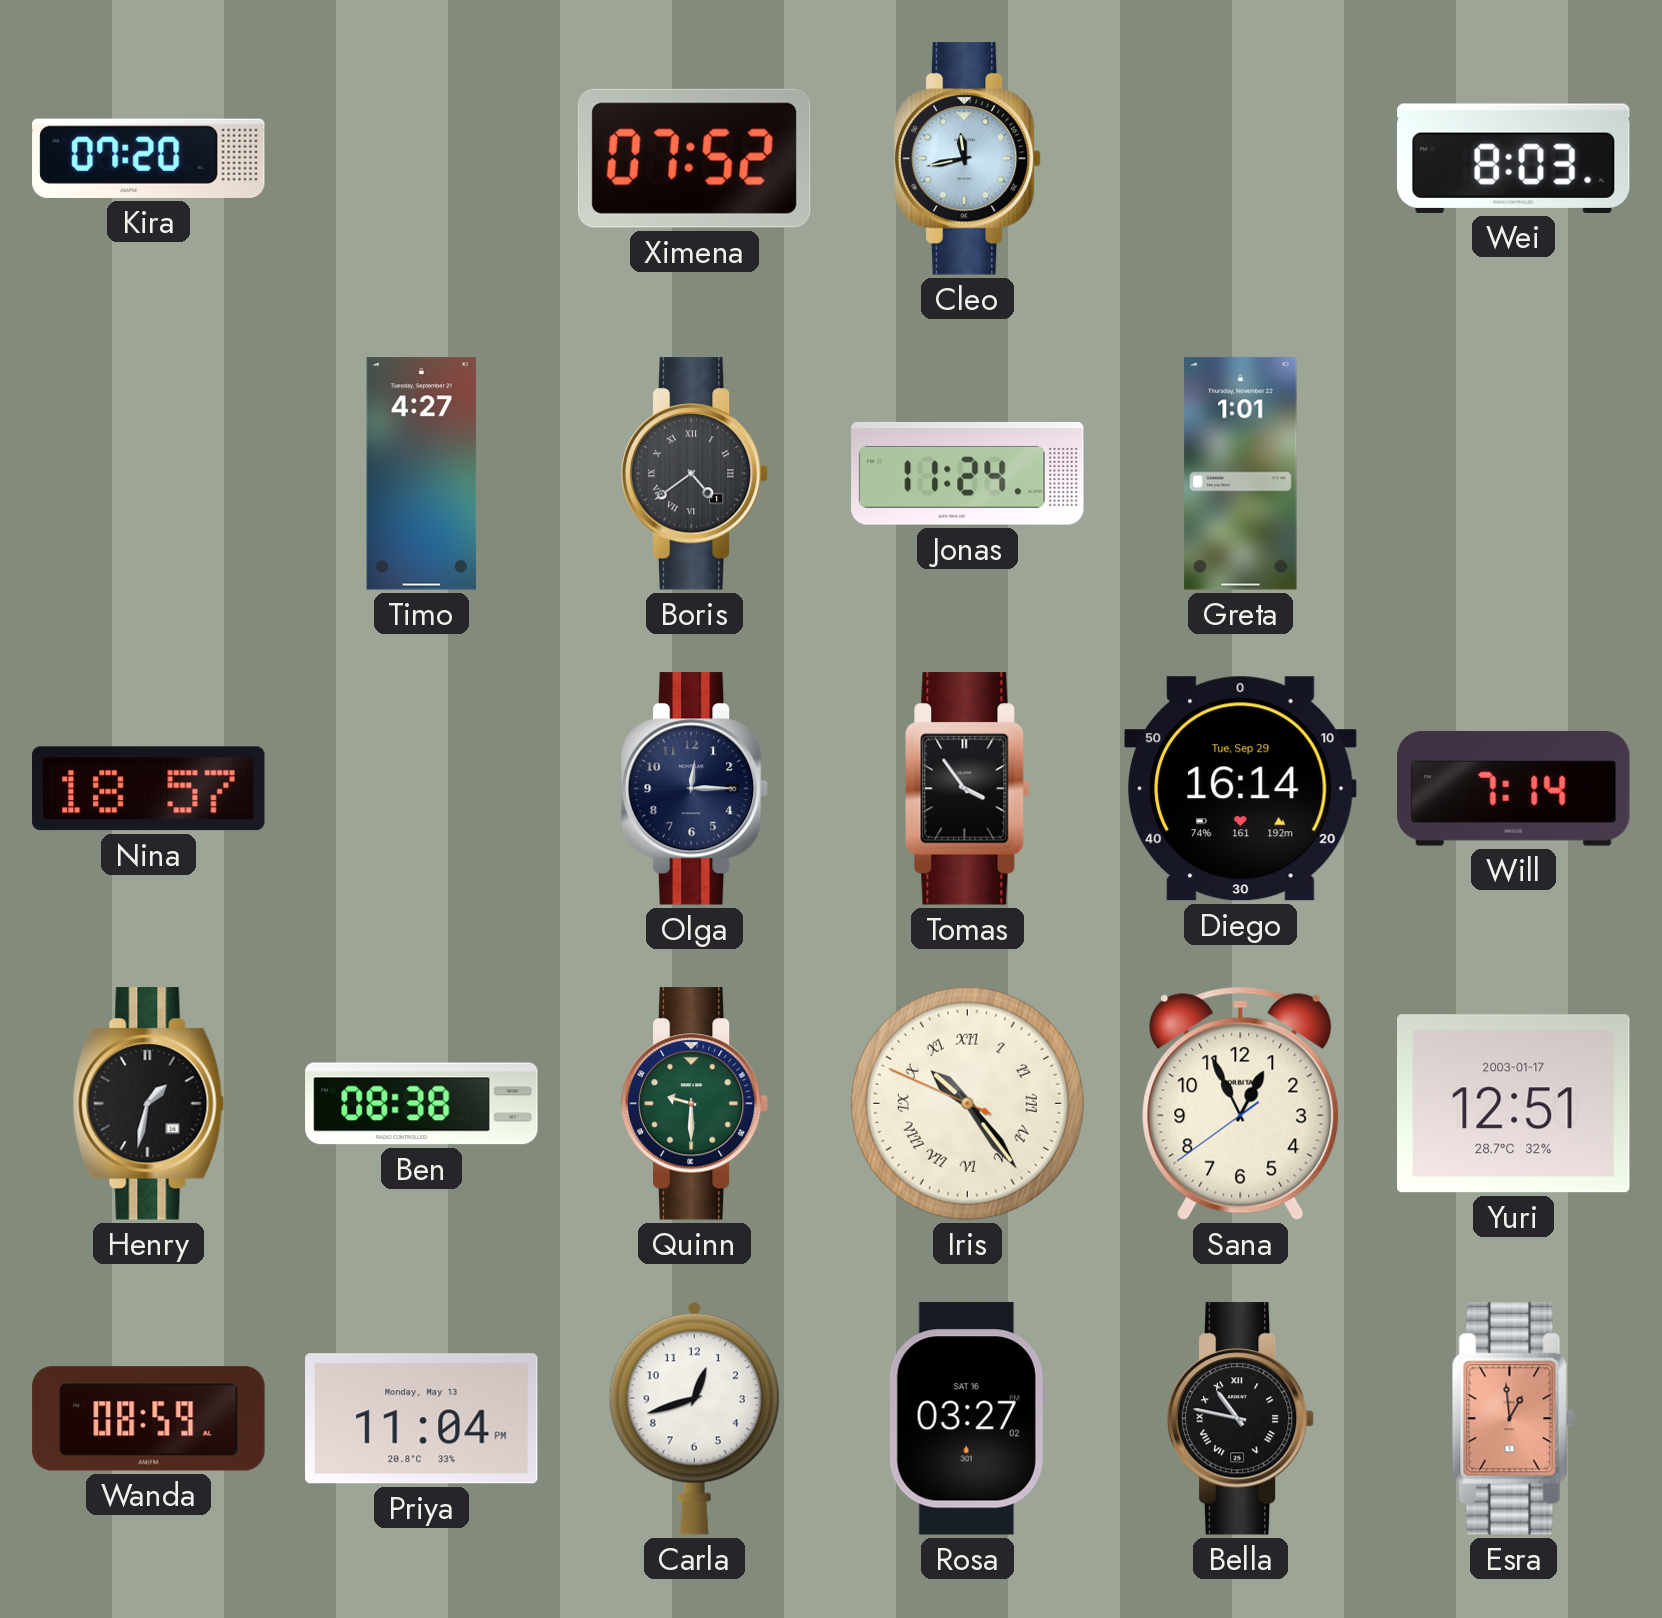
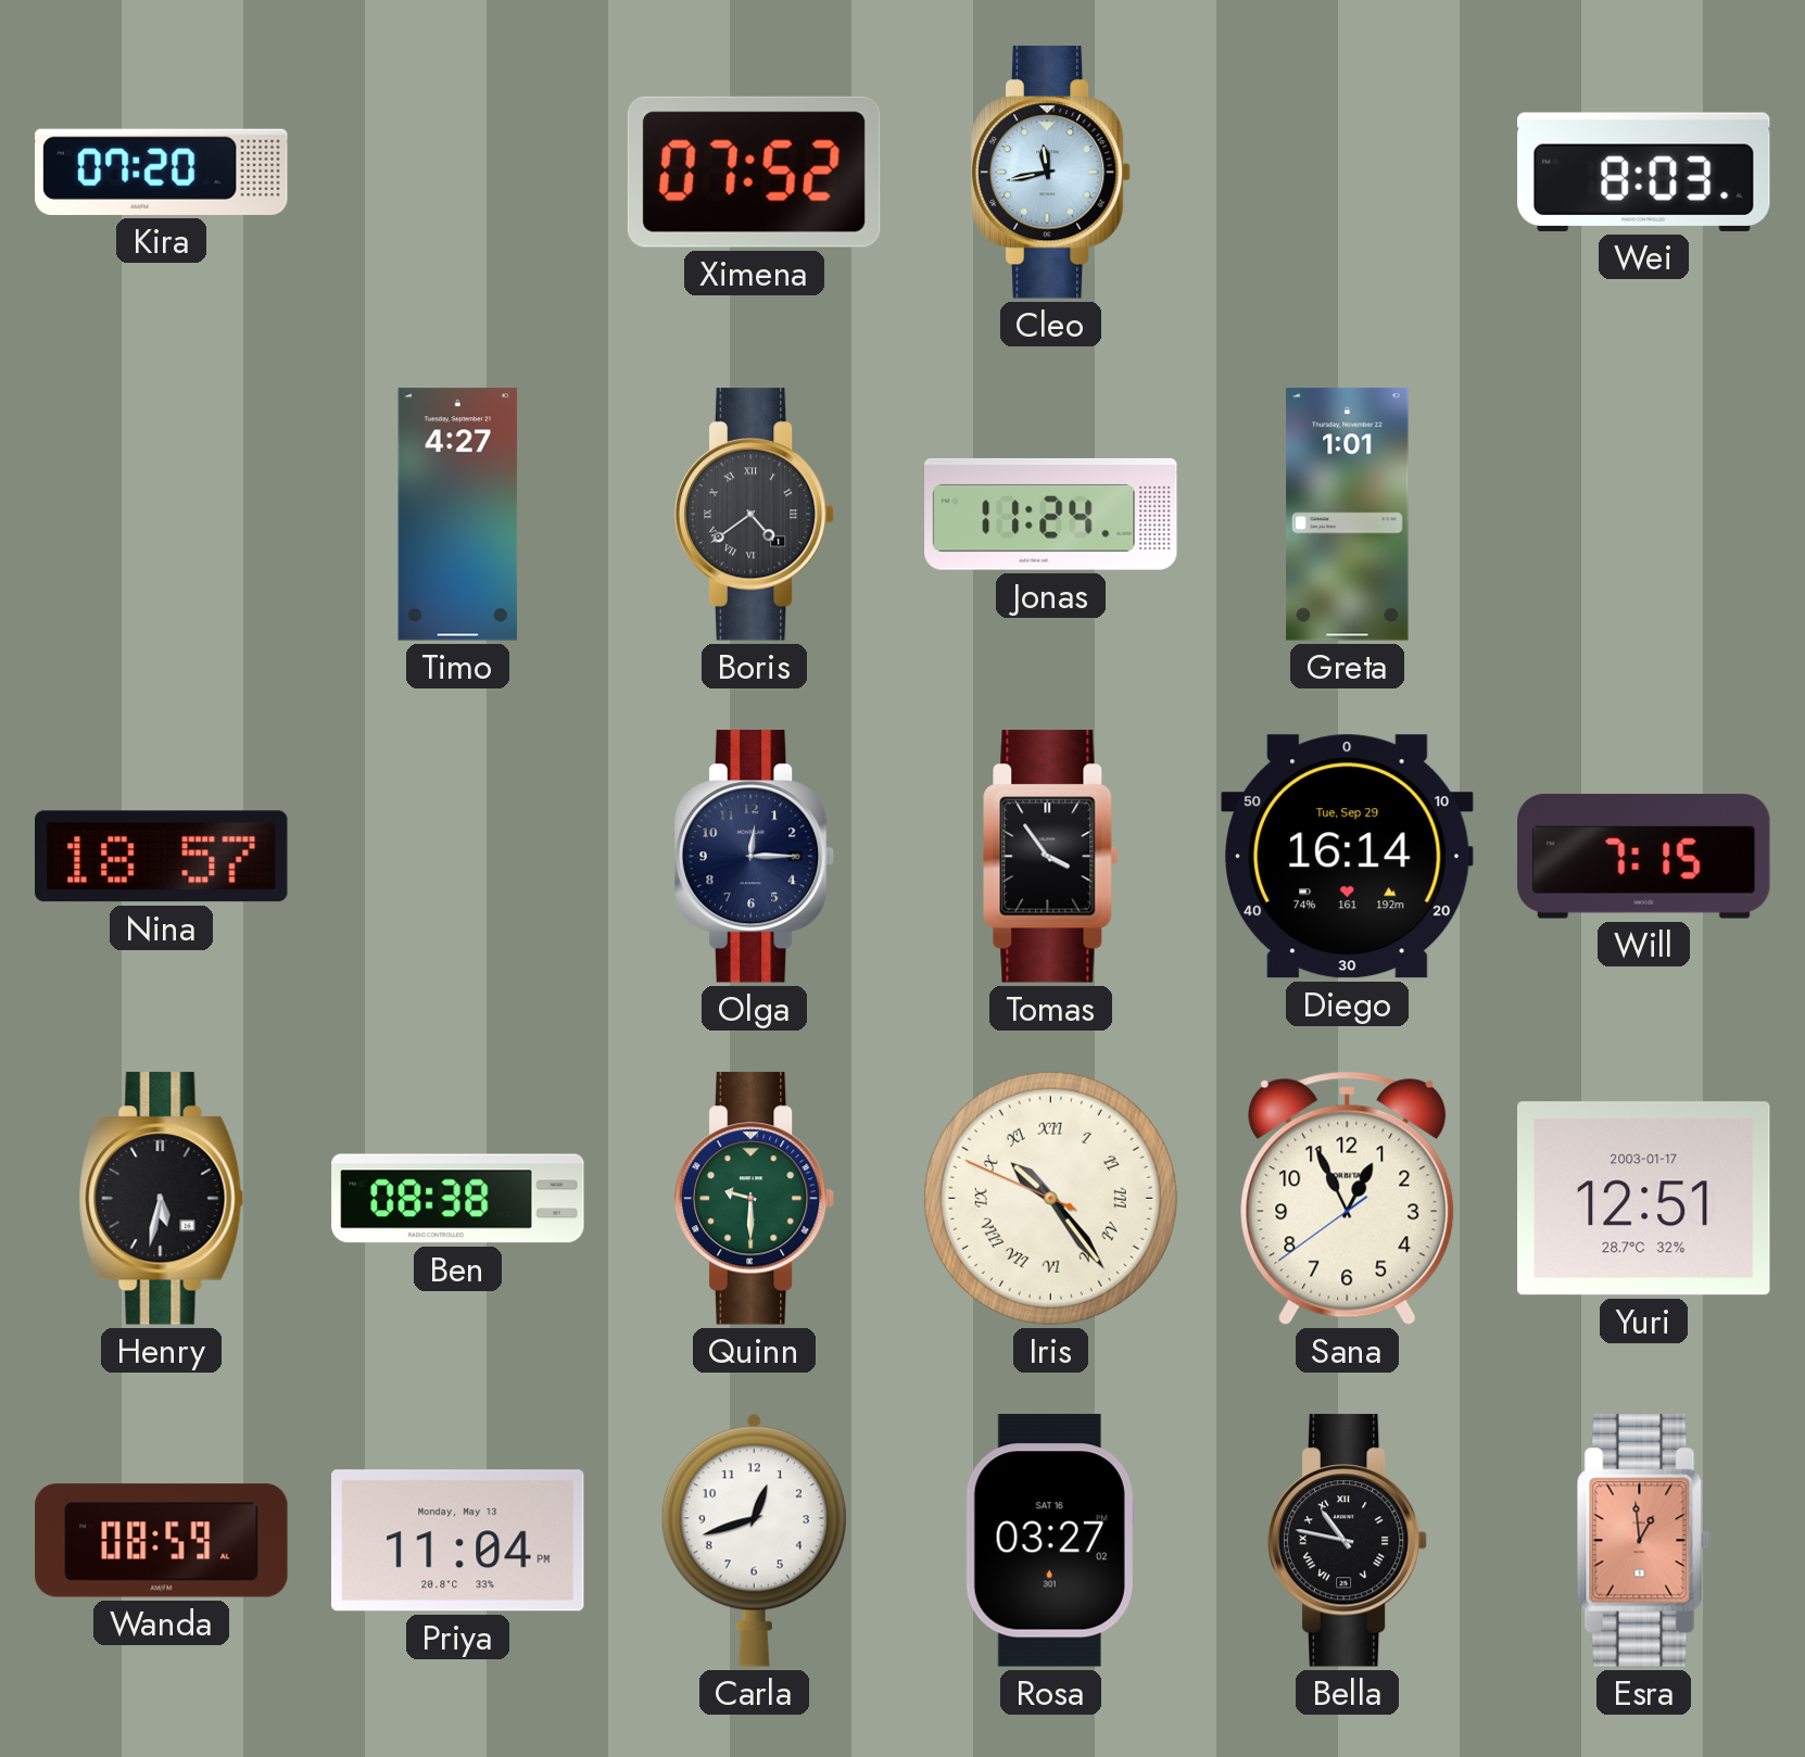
Will: 7:14 -> 7:15 (1644, 856)
Henry: 1:32 -> 5:32 (162, 1199)
